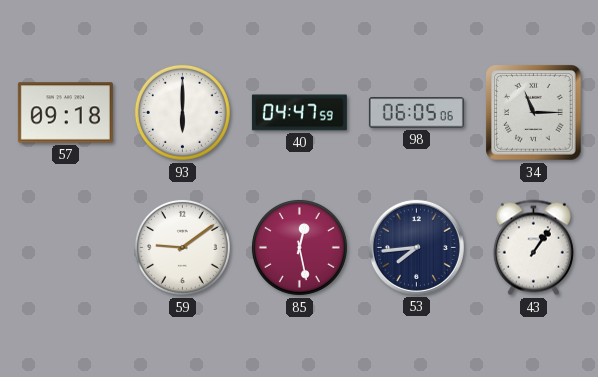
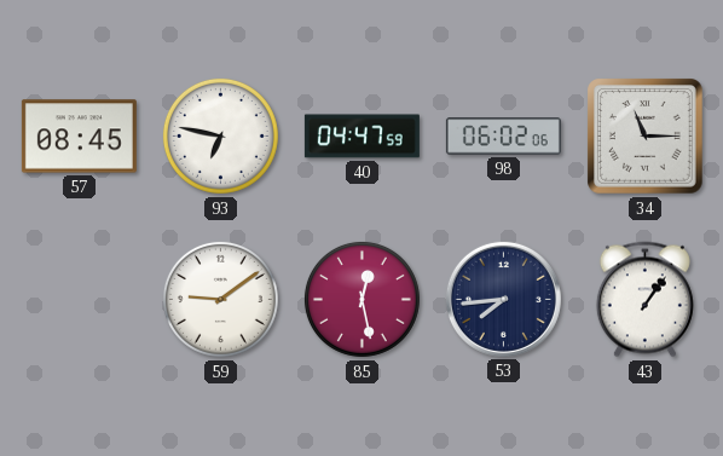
57: 09:18 -> 08:45 (79, 137)
93: 6:00 -> 6:47 (220, 135)
98: 06:05 -> 06:02 (503, 137)
